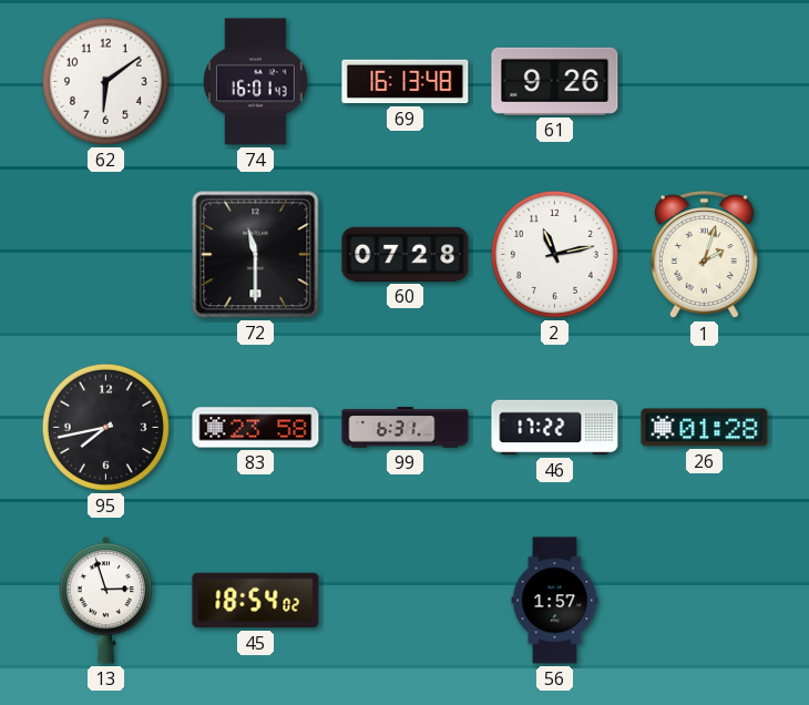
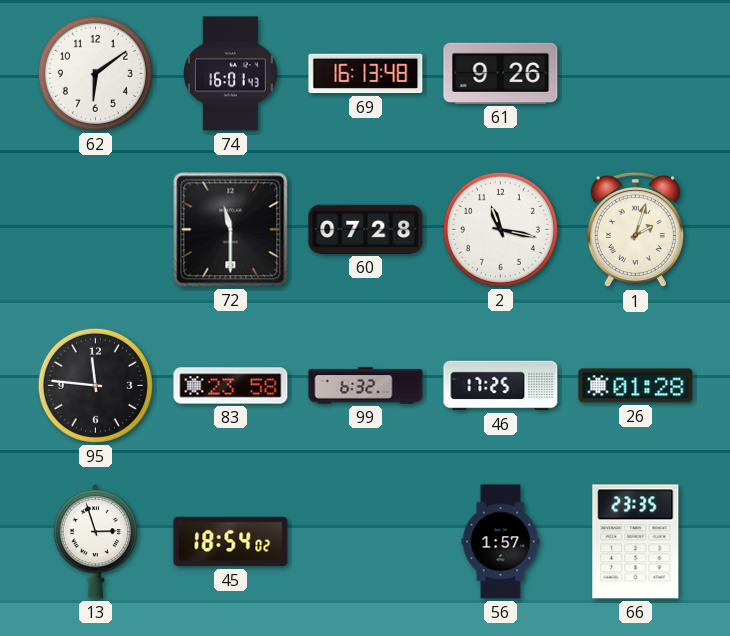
2: 11:13 -> 11:17 (500, 229)
95: 7:43 -> 11:46 (95, 385)
99: 6:31 -> 6:32 (366, 386)
46: 17:22 -> 17:25 (501, 386)
66: none -> 23:35 (636, 542)
